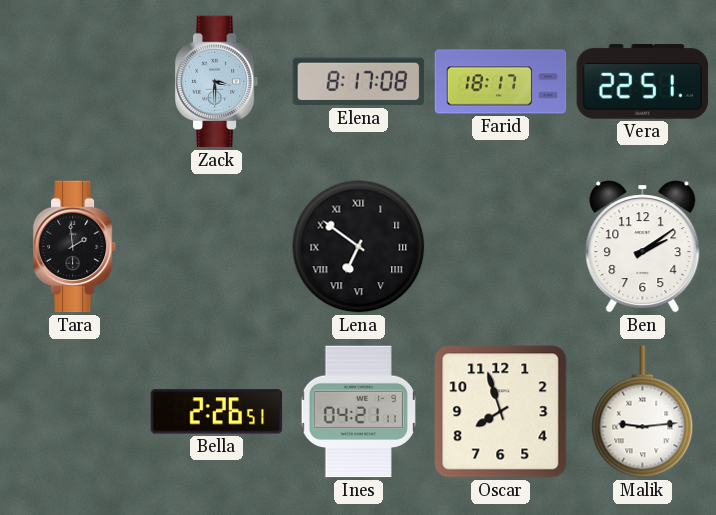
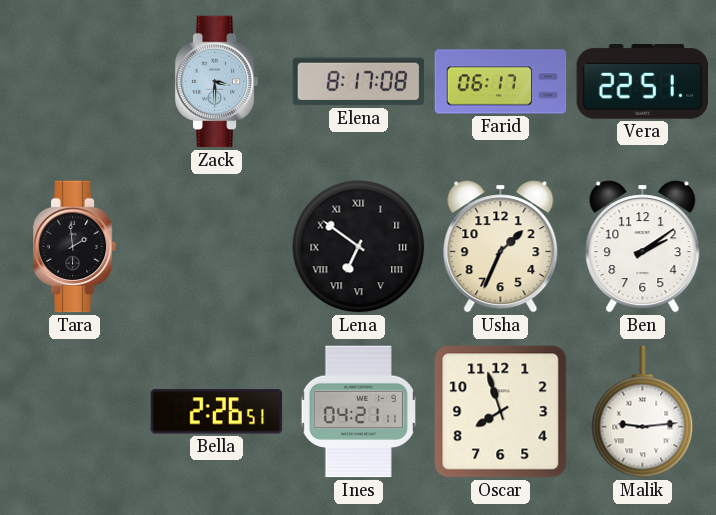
Farid: 18:17 -> 06:17 (501, 82)
Usha: none -> 1:34 (501, 247)
